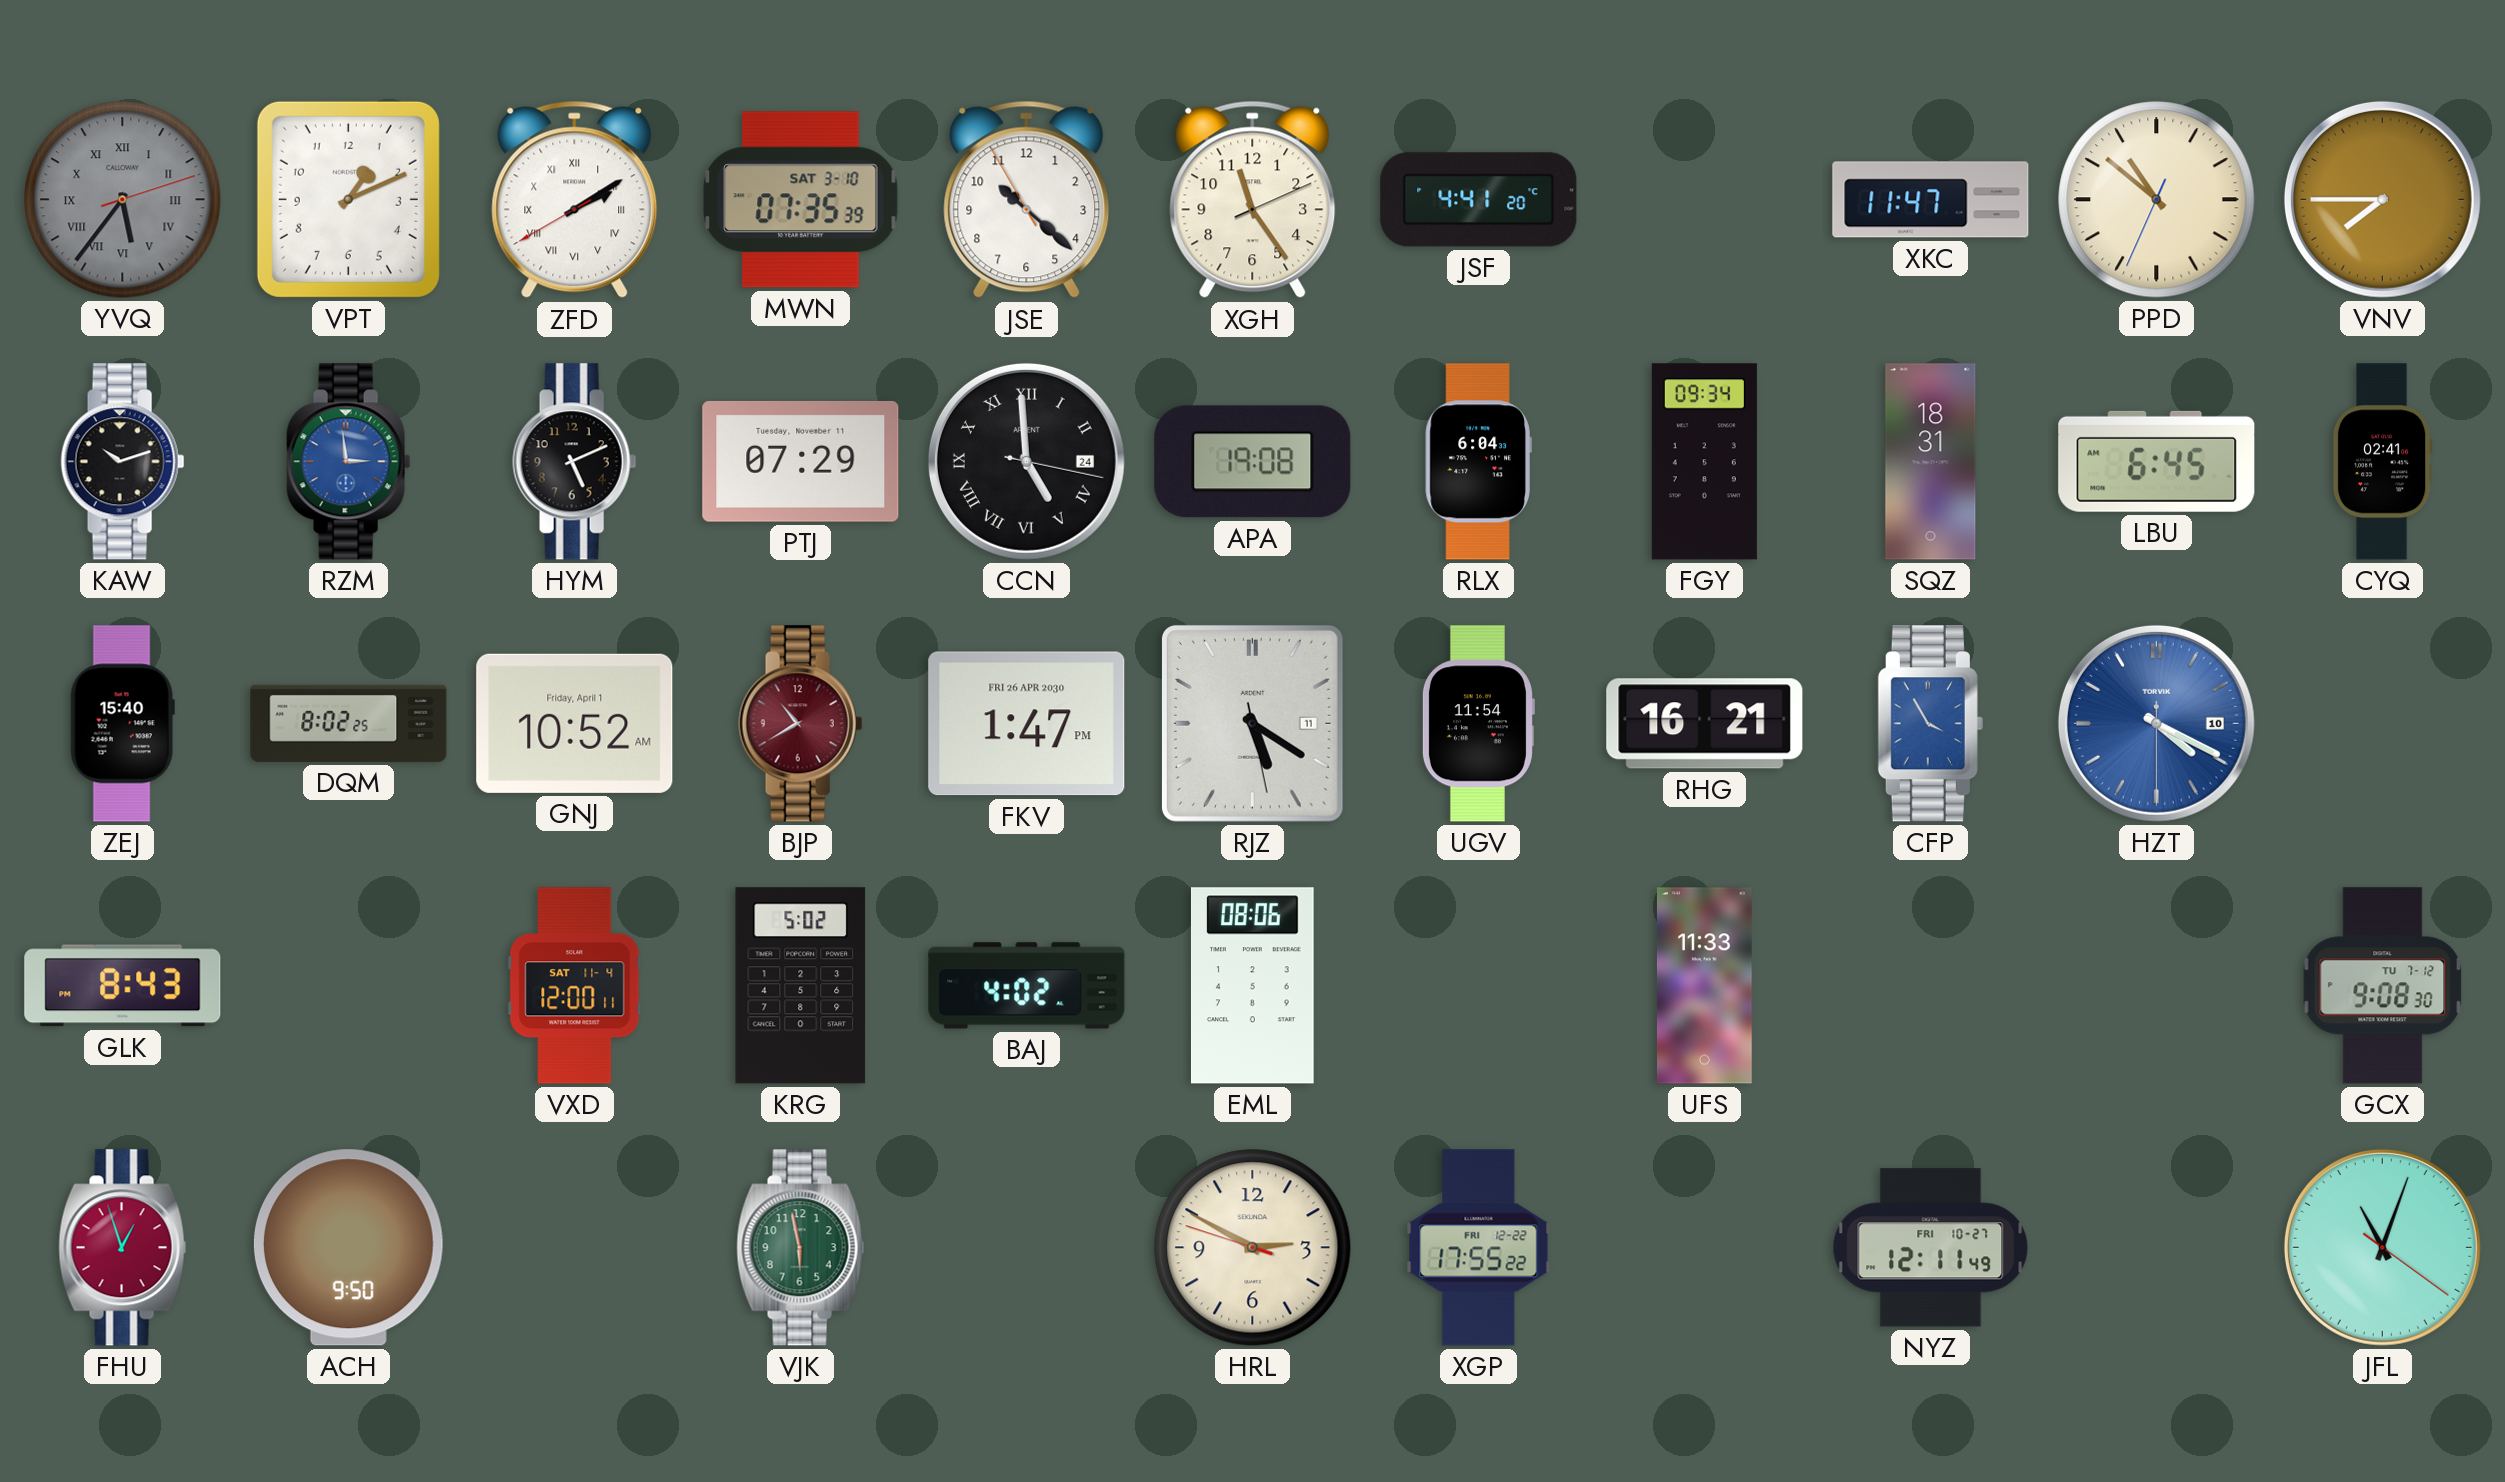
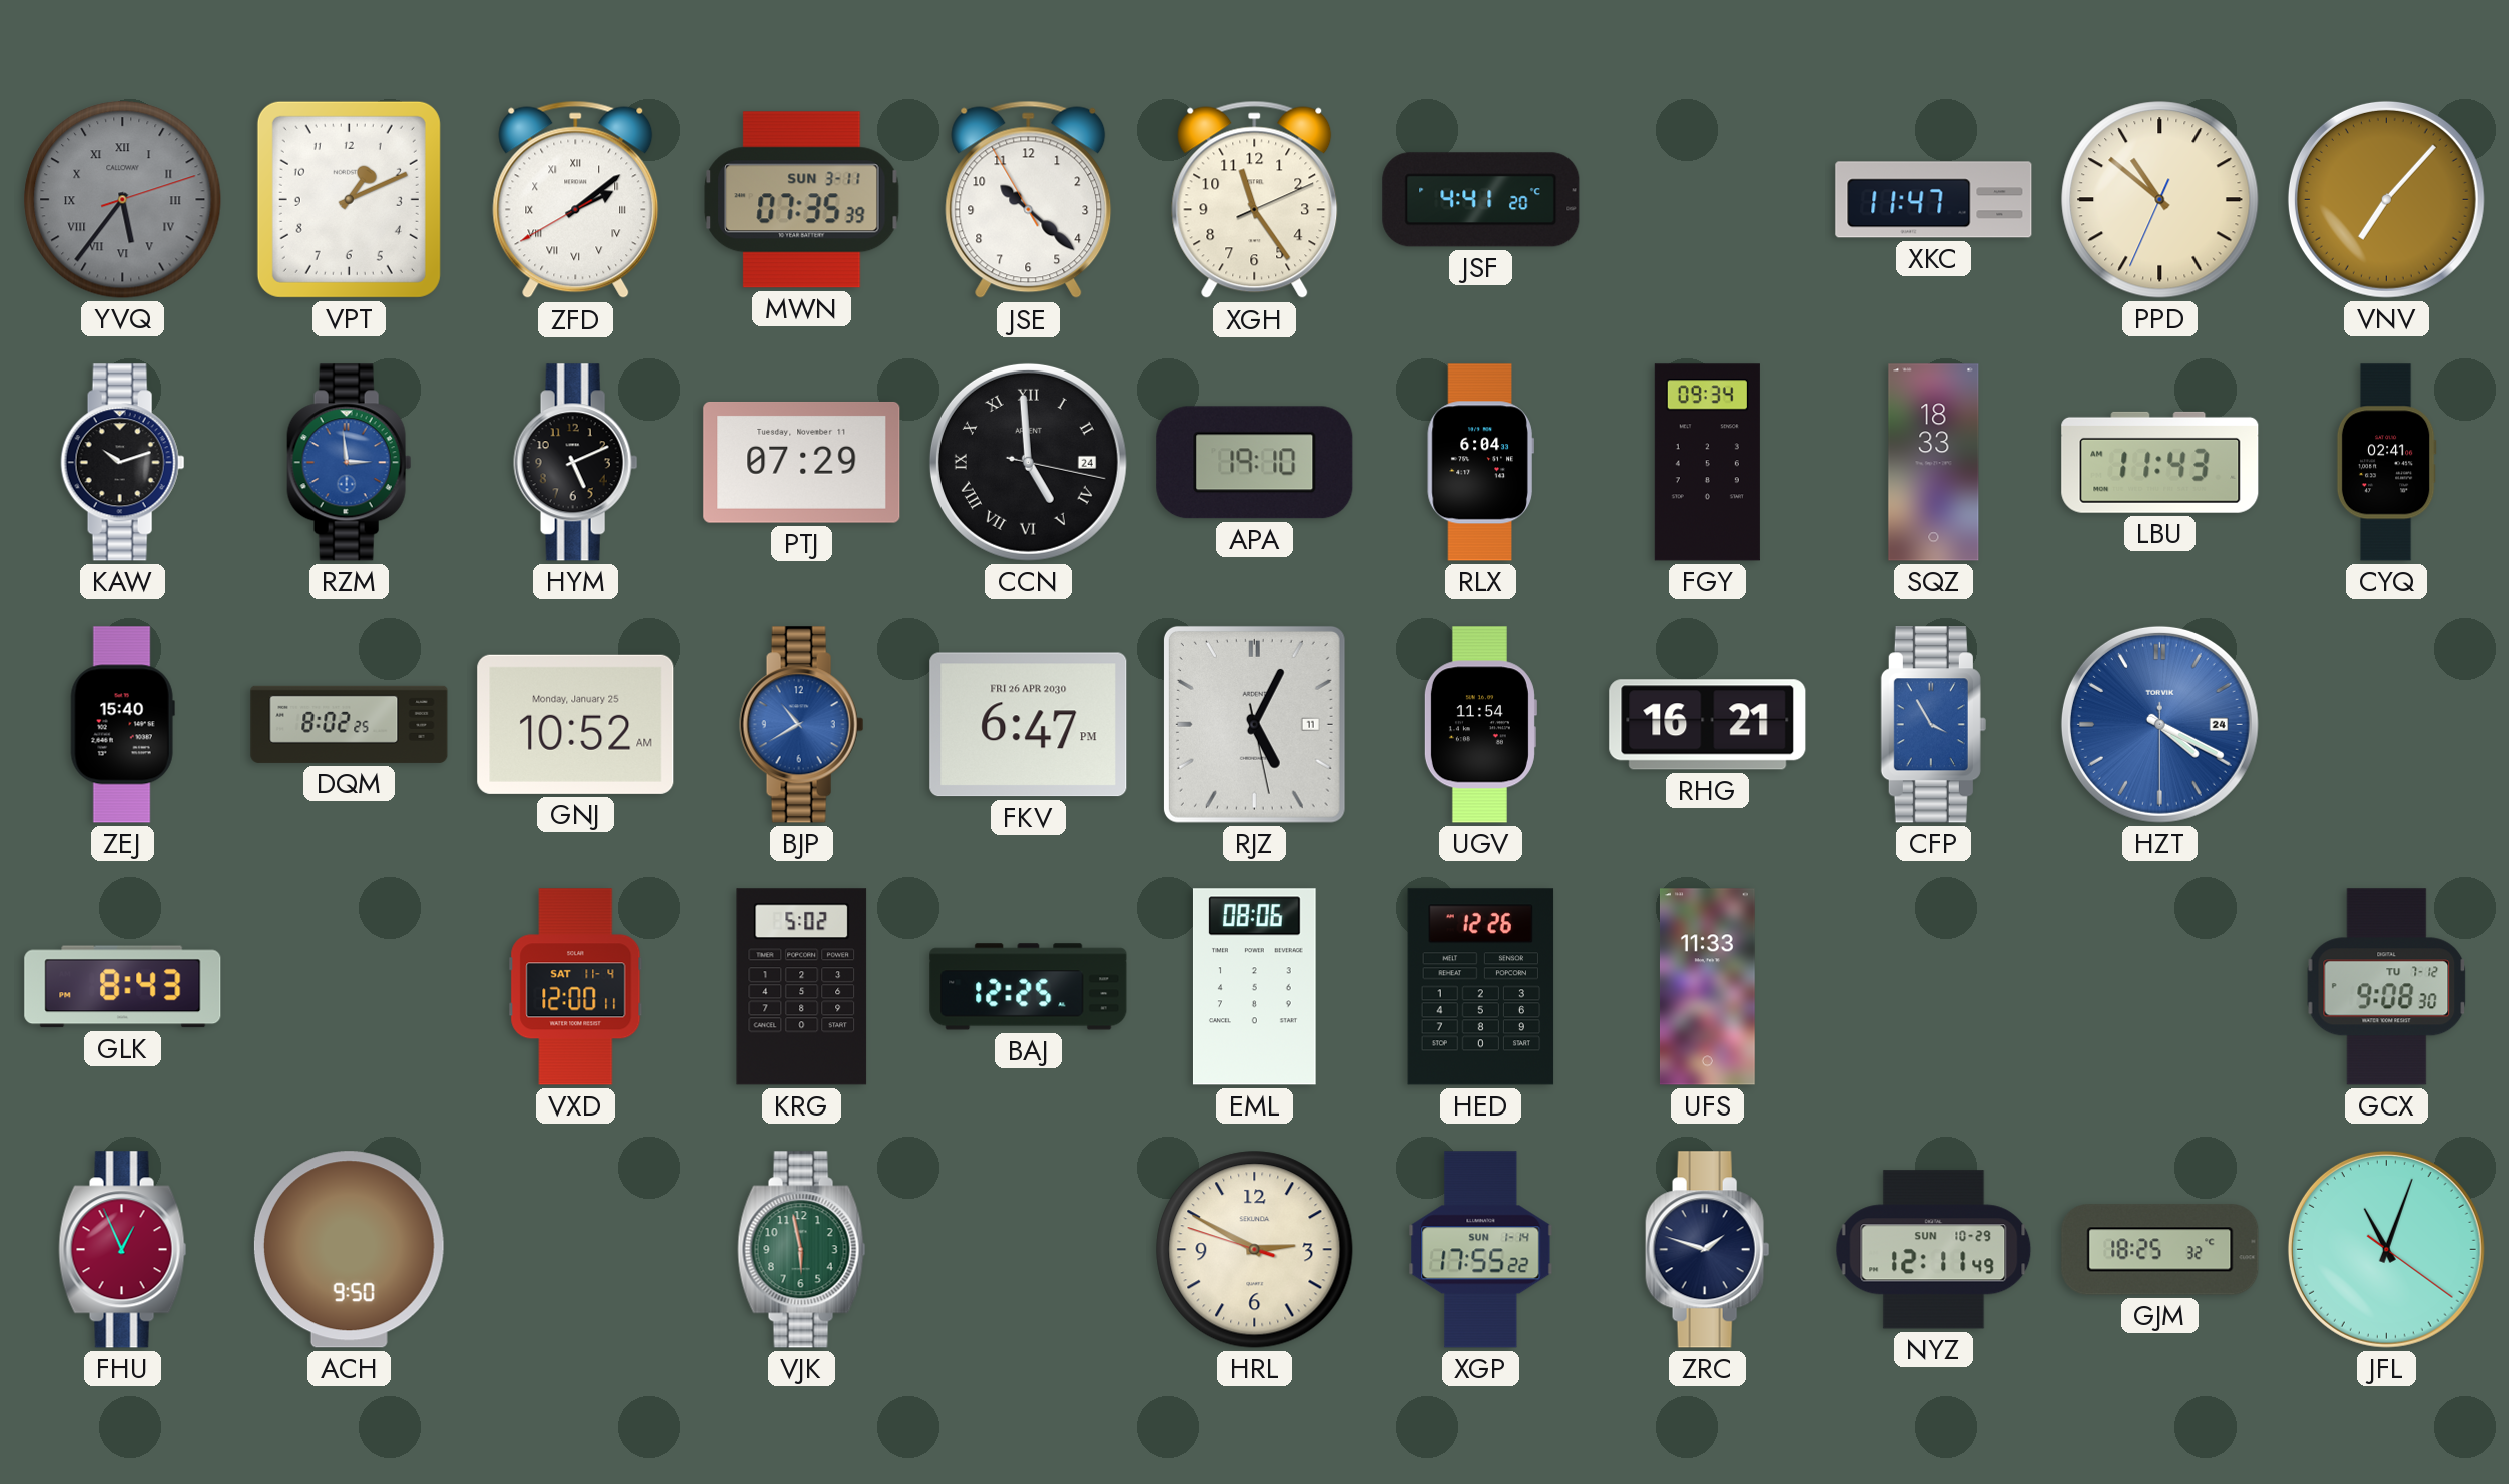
ZFD: 2:09 -> 2:08 (576, 200)
MWN date: SAT 3-10 -> SUN 3-11 (802, 200)
VNV: 7:45 -> 7:07 (2386, 199)
APA: 19:08 -> 19:10 (1255, 463)
SQZ: 18:31 -> 18:33 (1934, 463)
LBU: 6:45 -> 11:43 (2160, 462)
GNJ date: Friday, April 1 -> Monday, January 25 (576, 724)
BJP dial: burgundy -> blue (802, 725)
FKV: 1:47 -> 6:47 (1029, 725)
RJZ: 5:20 -> 5:04 (1254, 724)
HZT date: 10 -> 24 (2159, 724)
BAJ: 4:02 -> 12:25 (1029, 987)
HED: none -> 12:26 (1481, 987)
FHU: 12:57 -> 12:56 (123, 1250)
XGP date: FRI 12-22 -> SUN 1-14 (1481, 1250)
ZRC: none -> 1:48 (1708, 1250)
NYZ date: FRI 10-27 -> SUN 10-29 (1934, 1250)
GJM: none -> 18:25 (2160, 1250)
